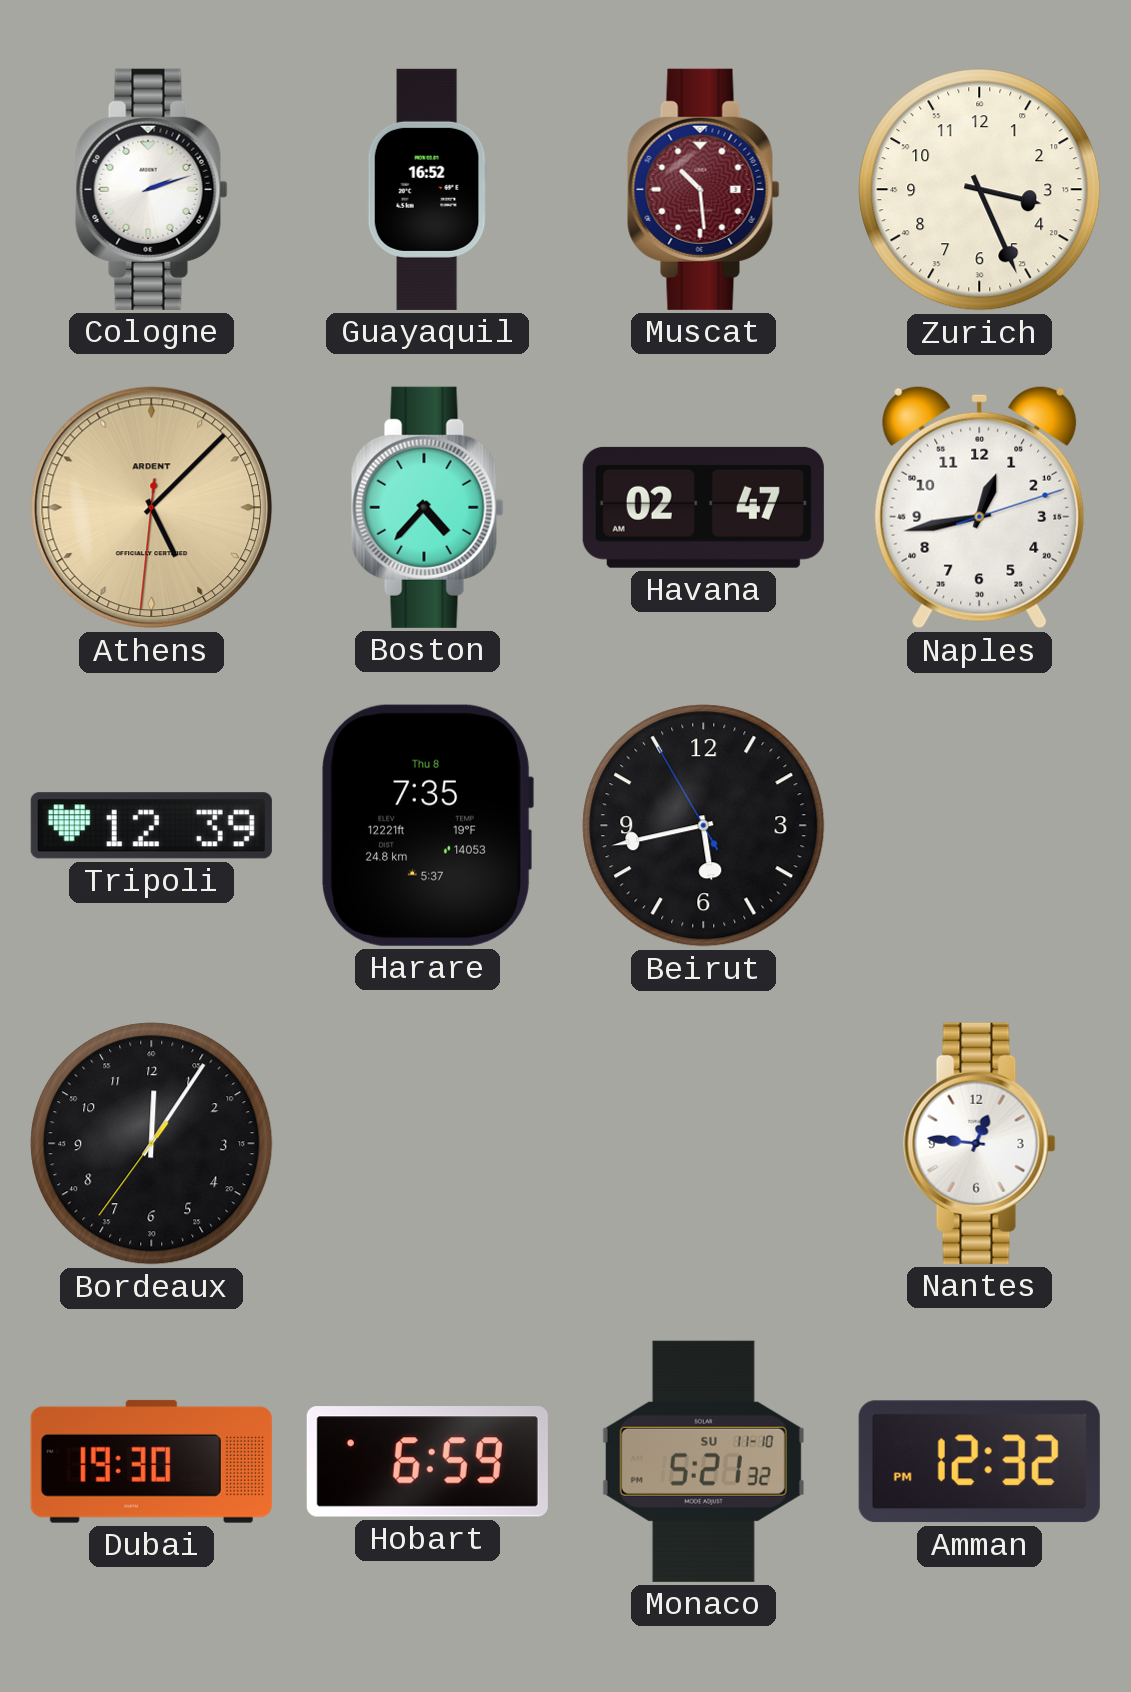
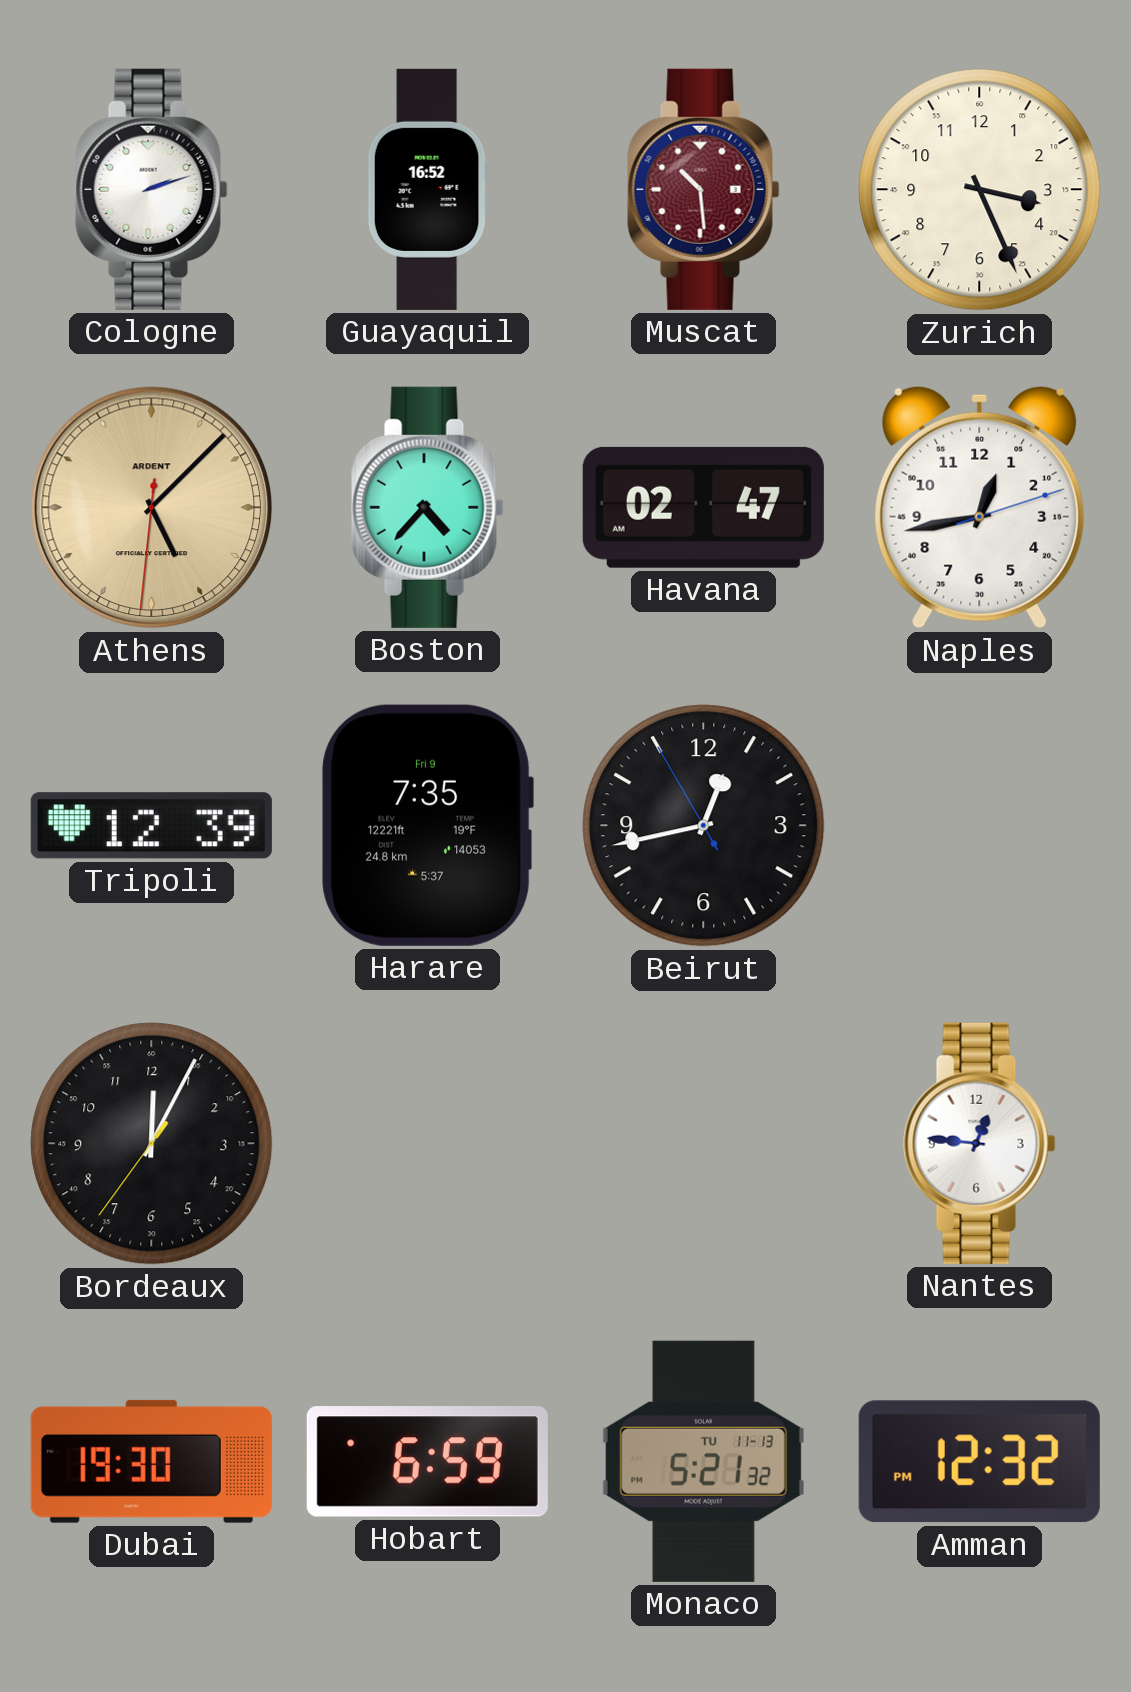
Harare date: Thu 8 -> Fri 9 (427, 825)
Beirut: 5:42 -> 12:42 (704, 826)
Bordeaux: 12:05 -> 12:04 (152, 1144)
Monaco date: SU 11-10 -> TU 11-13 (703, 1461)
